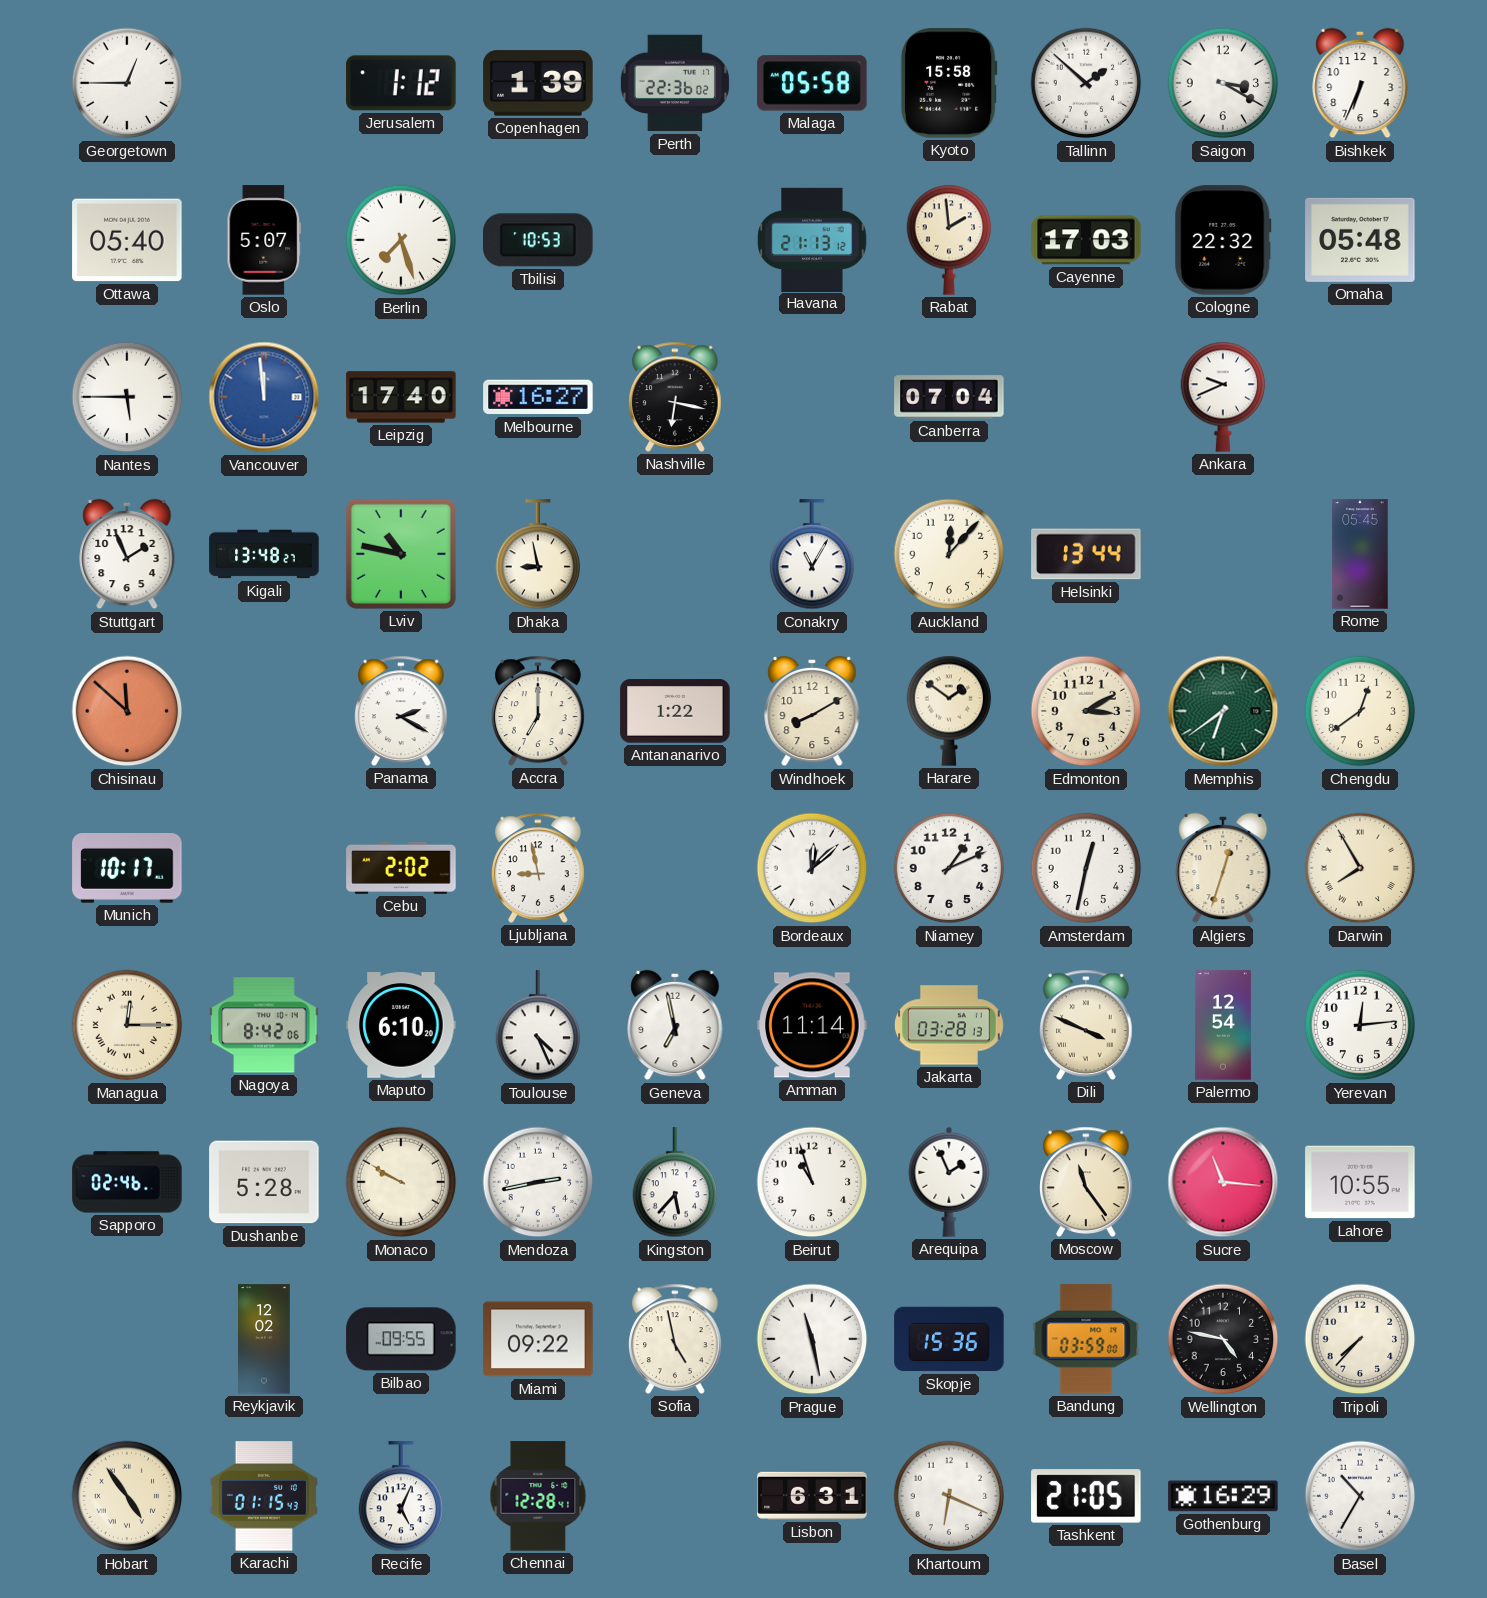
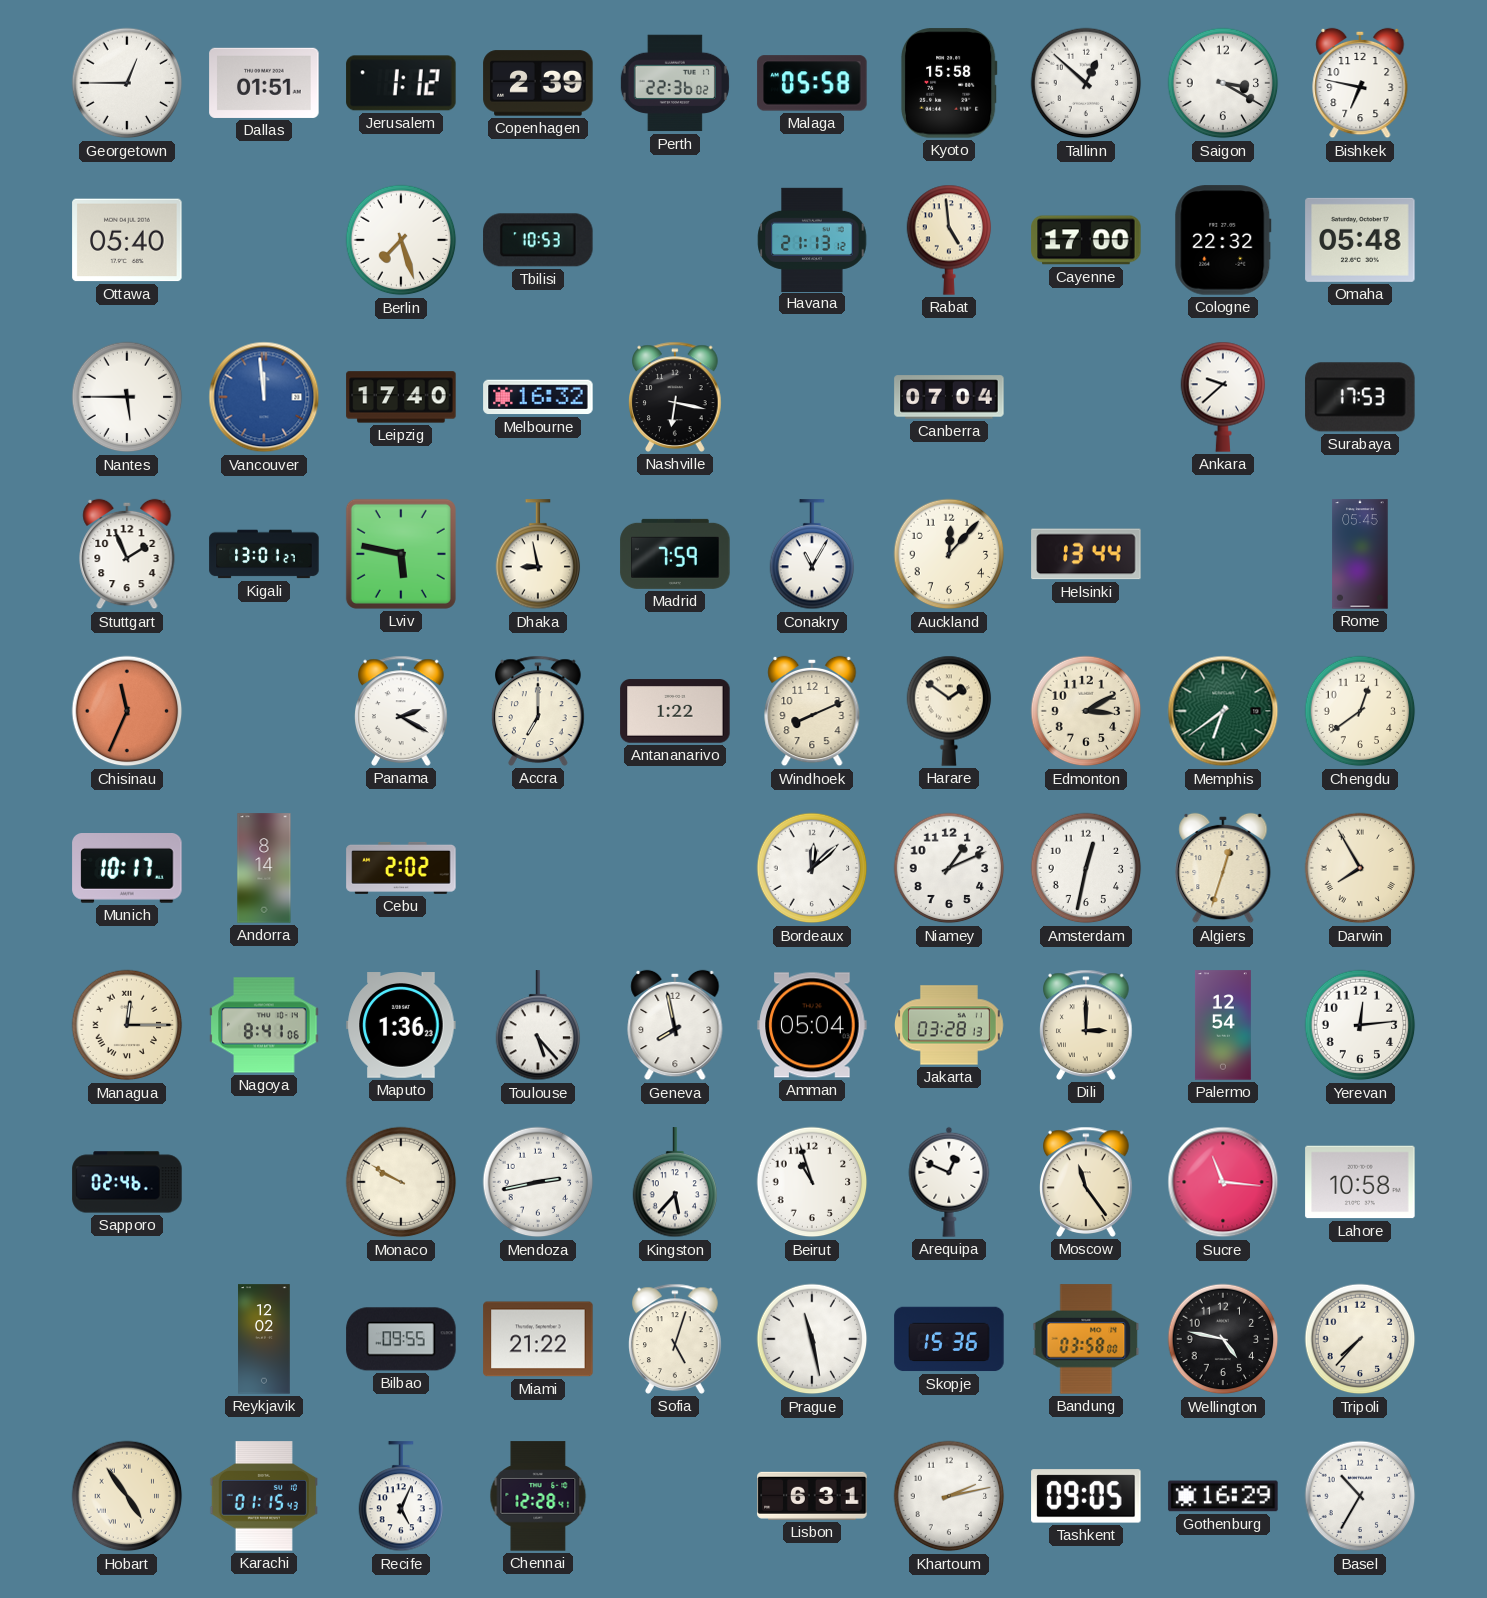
Dallas: none -> 01:51 (264, 83)
Copenhagen: 1:39 -> 2:39 (538, 83)
Tallinn: 1:52 -> 12:52 (1086, 83)
Bishkek: 6:34 -> 6:47 (1360, 83)
Oslo: 5:07 -> none (264, 240)
Rabat: 1:59 -> 4:59 (949, 240)
Cayenne: 17:03 -> 17:00 (1086, 240)
Melbourne: 16:27 -> 16:32 (538, 397)
Ankara: 9:41 -> 9:38 (1223, 397)
Surabaya: none -> 17:53 (1360, 397)
Kigali: 13:48 -> 13:01 (264, 554)
Lviv: 10:47 -> 5:47 (401, 554)
Madrid: none -> 7:59 (675, 554)
Chisinau: 11:52 -> 11:34 (127, 711)
Windhoek: 8:10 -> 8:11 (812, 711)
Andorra: none -> 8:14 (264, 868)
Ljubljana: 8:58 -> none (538, 868)
Nagoya: 8:42 -> 8:41 (264, 1025)
Maputo: 6:10 -> 1:36 (401, 1025)
Toulouse: 4:26 -> 5:23 (538, 1026)
Geneva: 6:58 -> 7:58 (675, 1025)
Amman: 11:14 -> 05:04 (812, 1025)
Dili: 3:49 -> 3:00 (1086, 1025)
Dushanbe: 5:28 -> none (264, 1182)
Arequipa: 1:56 -> 12:49 (949, 1182)
Lahore: 10:55 -> 10:58 (1360, 1182)
Miami: 09:22 -> 21:22 (538, 1339)
Sofia: 4:58 -> 5:03 (675, 1339)
Bandung: 03:59 -> 03:58 (1086, 1339)
Khartoum: 6:19 -> 2:13 (949, 1496)
Tashkent: 21:05 -> 09:05 (1086, 1496)
